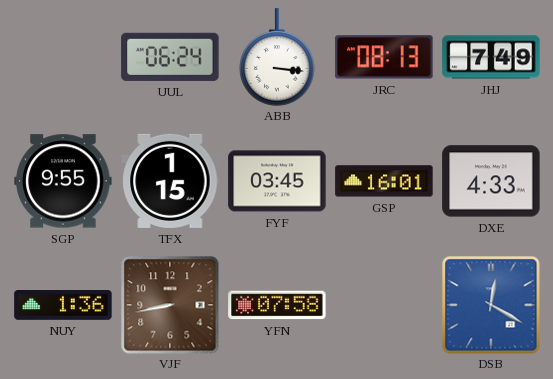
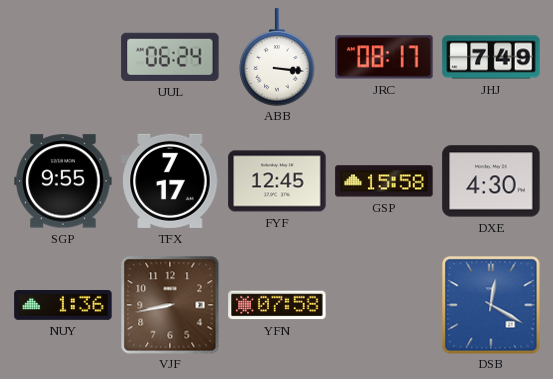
JRC: 08:13 -> 08:17 (384, 57)
TFX: 1:15 -> 7:17 (170, 181)
FYF: 03:45 -> 12:45 (277, 181)
GSP: 16:01 -> 15:58 (384, 181)
DXE: 4:33 -> 4:30 (491, 181)
